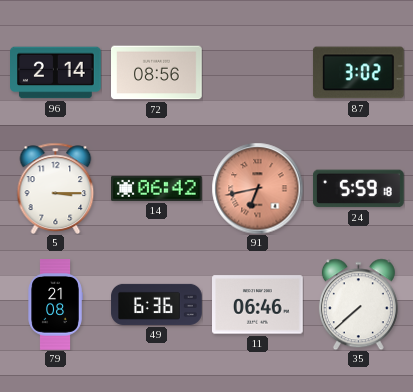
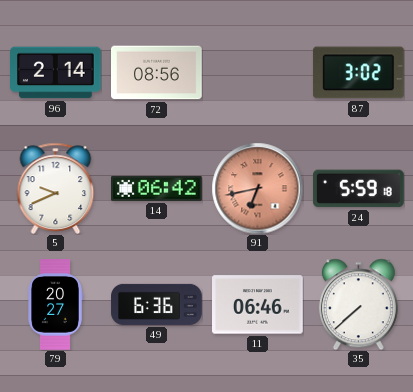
5: 3:15 -> 9:41 (56, 188)
79: 21:08 -> 20:27 (55, 305)
